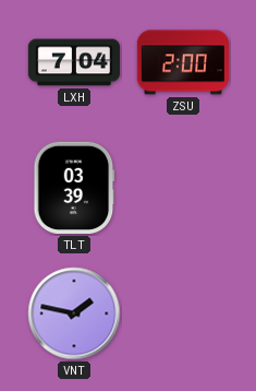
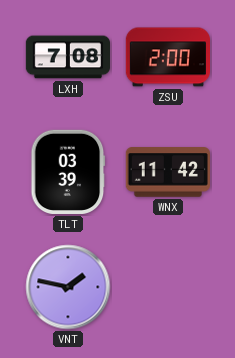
LXH: 7:04 -> 7:08 (67, 57)
WNX: none -> 11:42 (168, 172)
